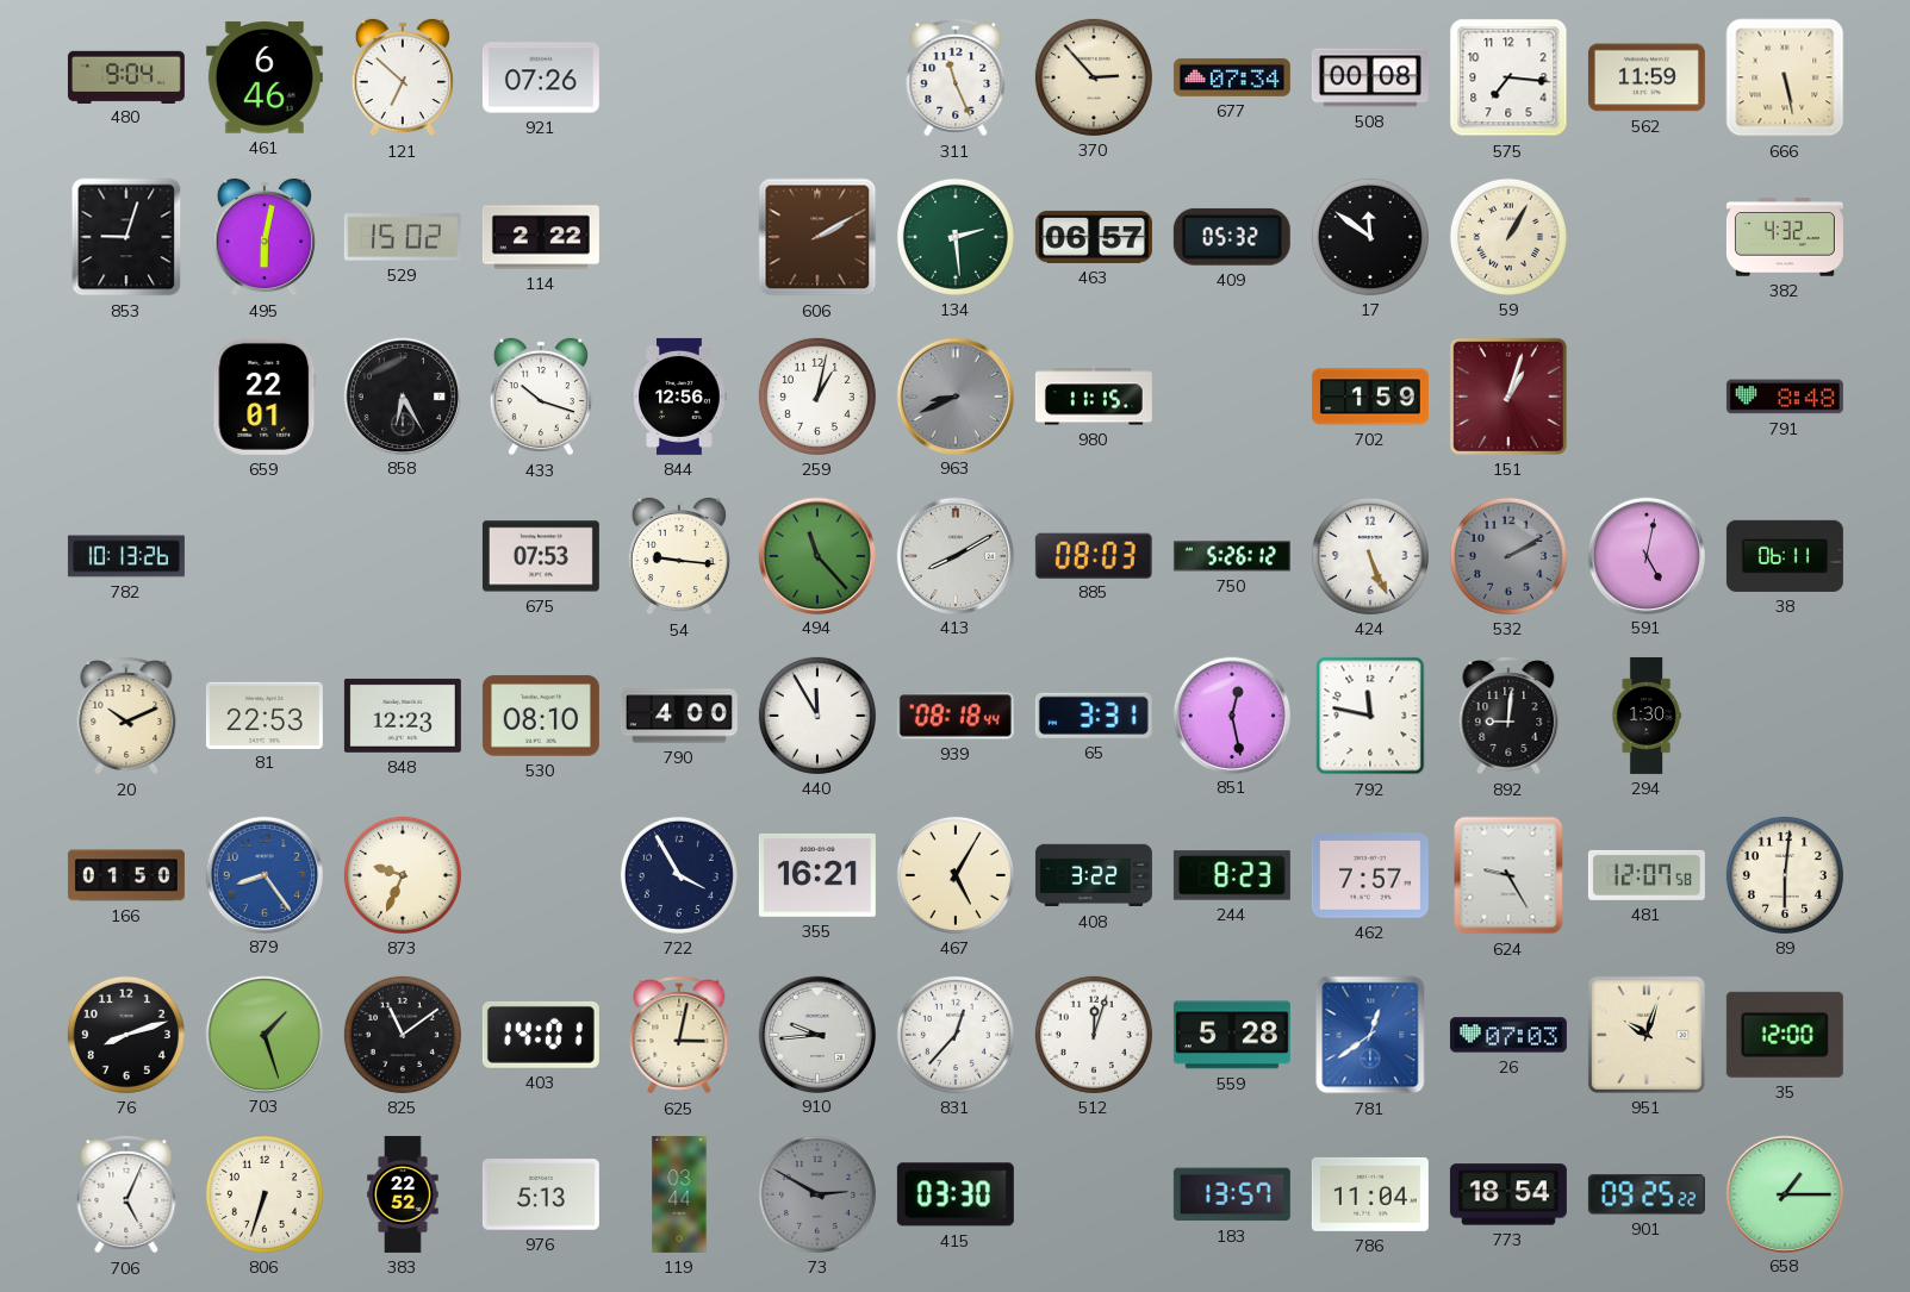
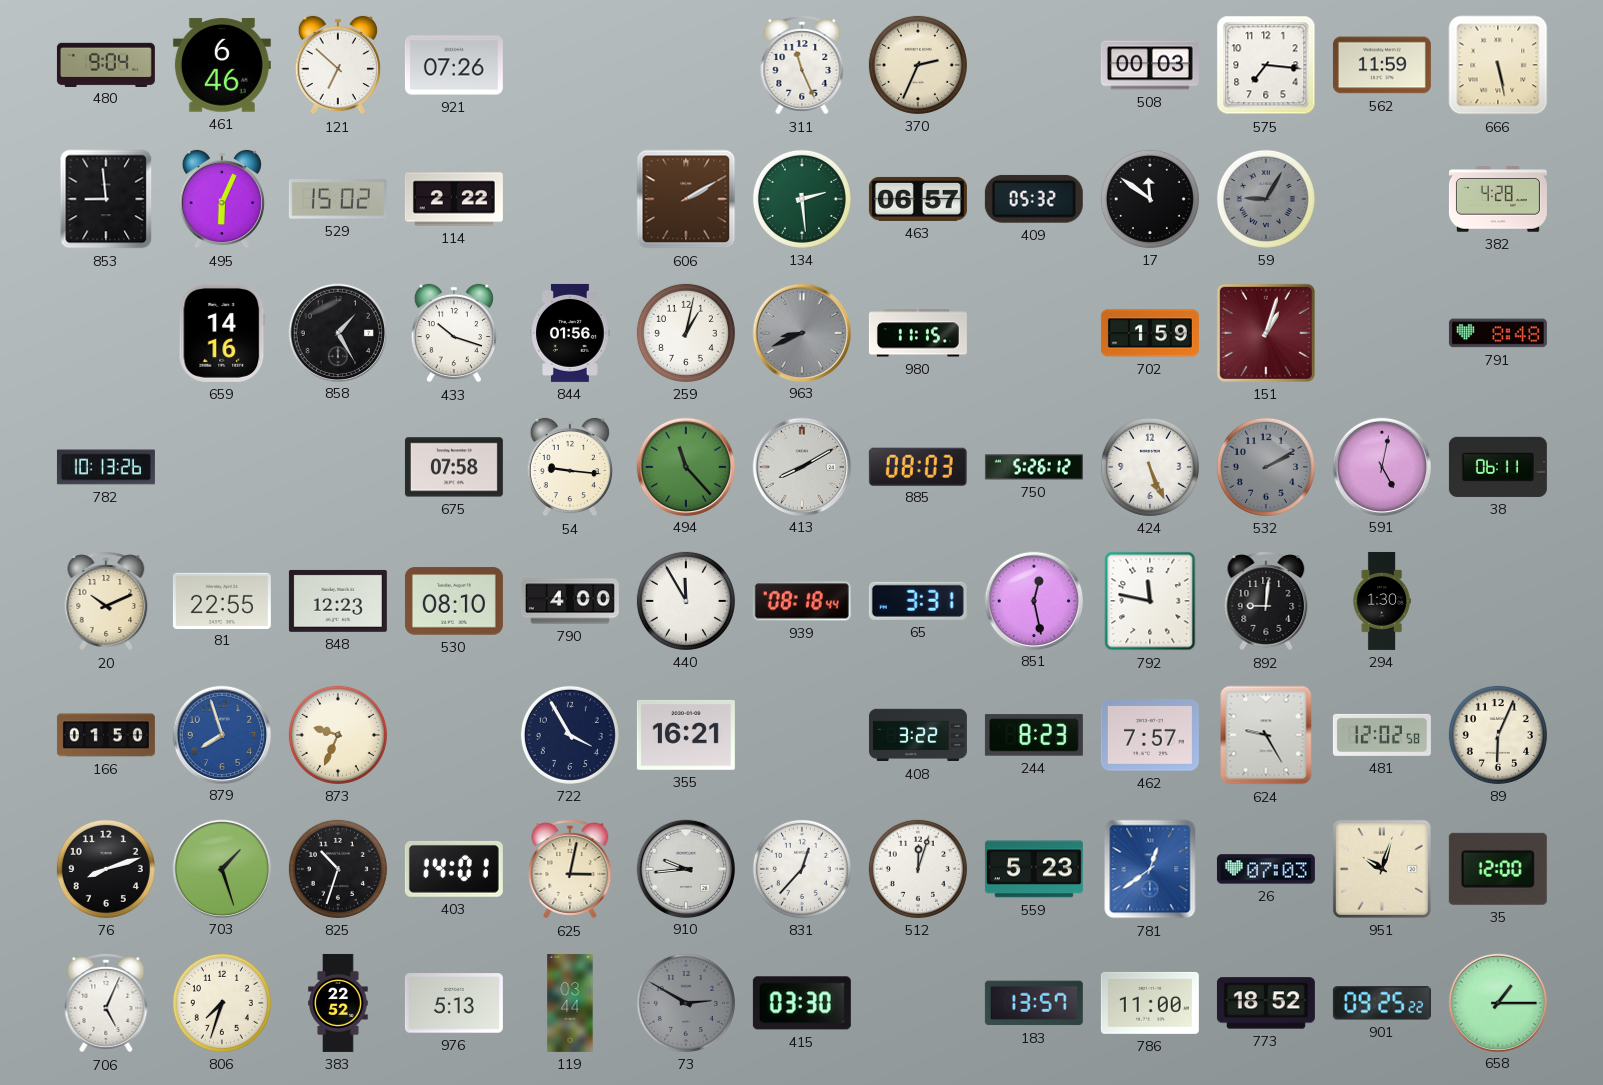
370: 2:53 -> 2:34 (918, 65)
677: 07:34 -> none (1232, 77)
508: 00:08 -> 00:03 (1150, 65)
853: 9:03 -> 8:59 (106, 199)
495: 6:02 -> 6:04 (222, 199)
59: 1:05 -> 9:05 (1266, 199)
59 dial: cream -> grey (1266, 199)
382: 4:32 -> 4:28 (1498, 199)
659: 22:01 -> 14:16 (222, 333)
858: 6:25 -> 1:25 (337, 332)
844: 12:56 -> 01:56 (570, 333)
675: 07:53 -> 07:58 (454, 467)
81: 22:53 -> 22:55 (222, 600)
879: 8:24 -> 7:57 (221, 734)
467: 5:05 -> none (956, 875)
481: 12:07 -> 12:02 (1382, 735)
89: 6:01 -> 6:04 (1498, 735)
825: 11:09 -> 10:33 (338, 869)
559: 5:28 -> 5:23 (1034, 869)
806: 6:33 -> 7:33 (222, 1003)
786: 11:04 -> 11:00 (1150, 1003)
773: 18:54 -> 18:52 (1266, 1003)
